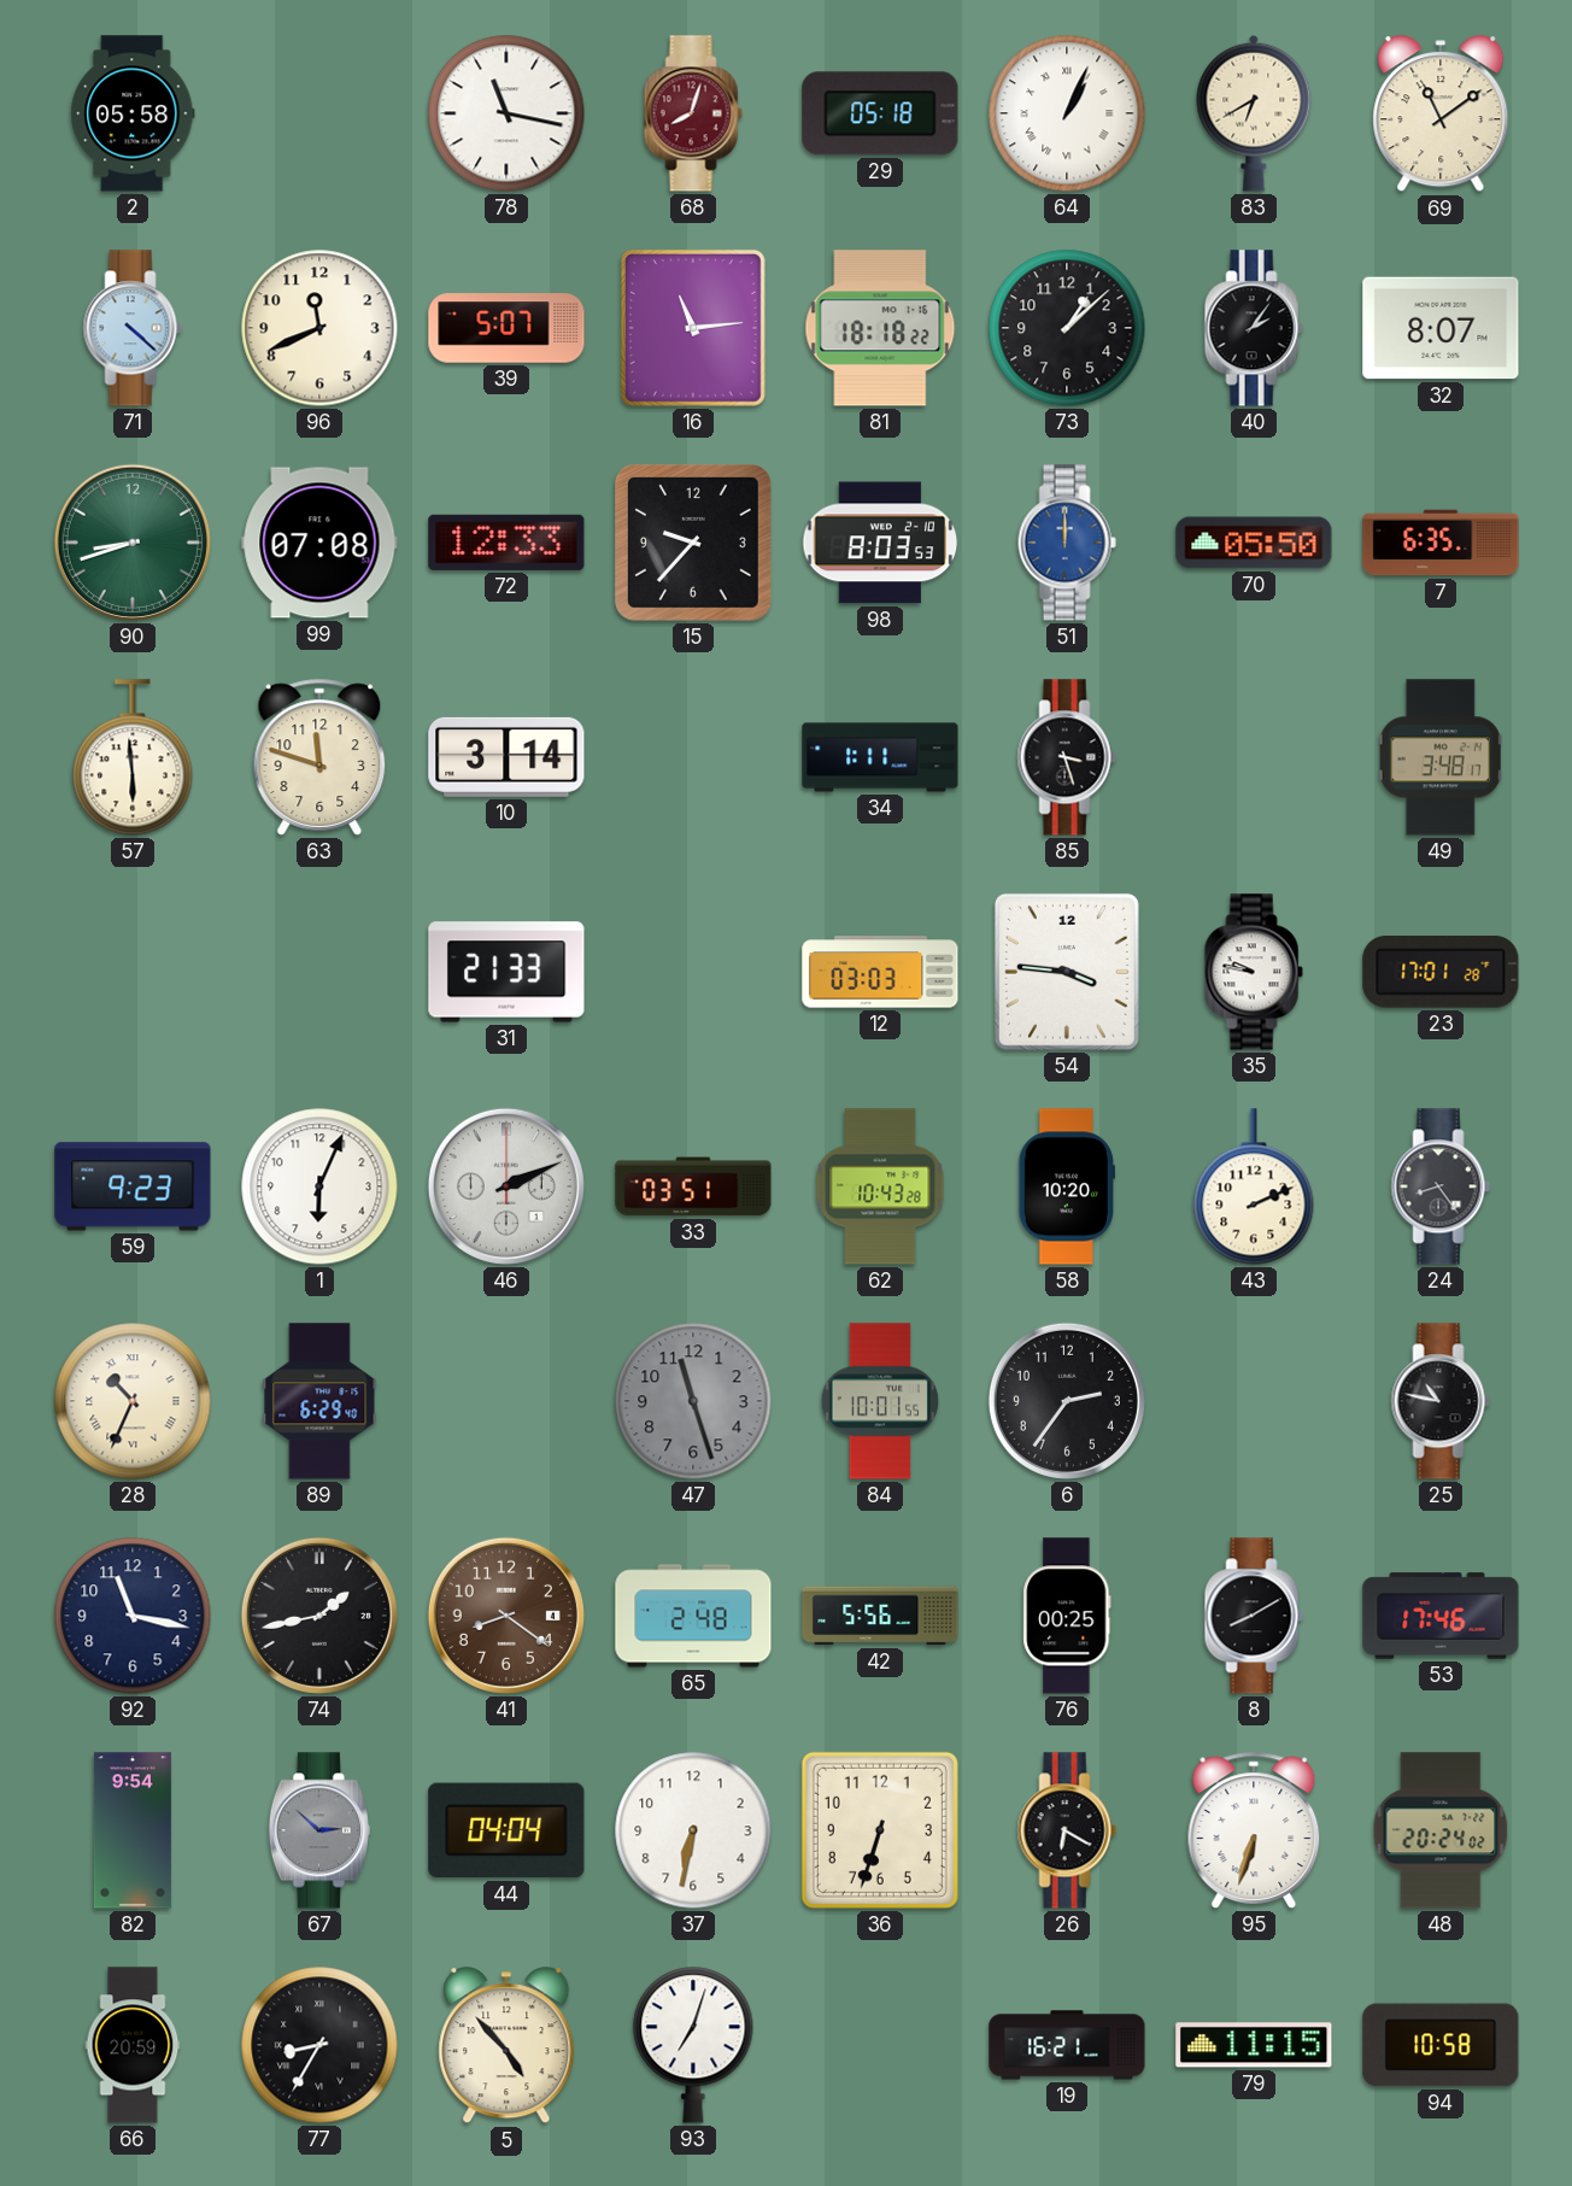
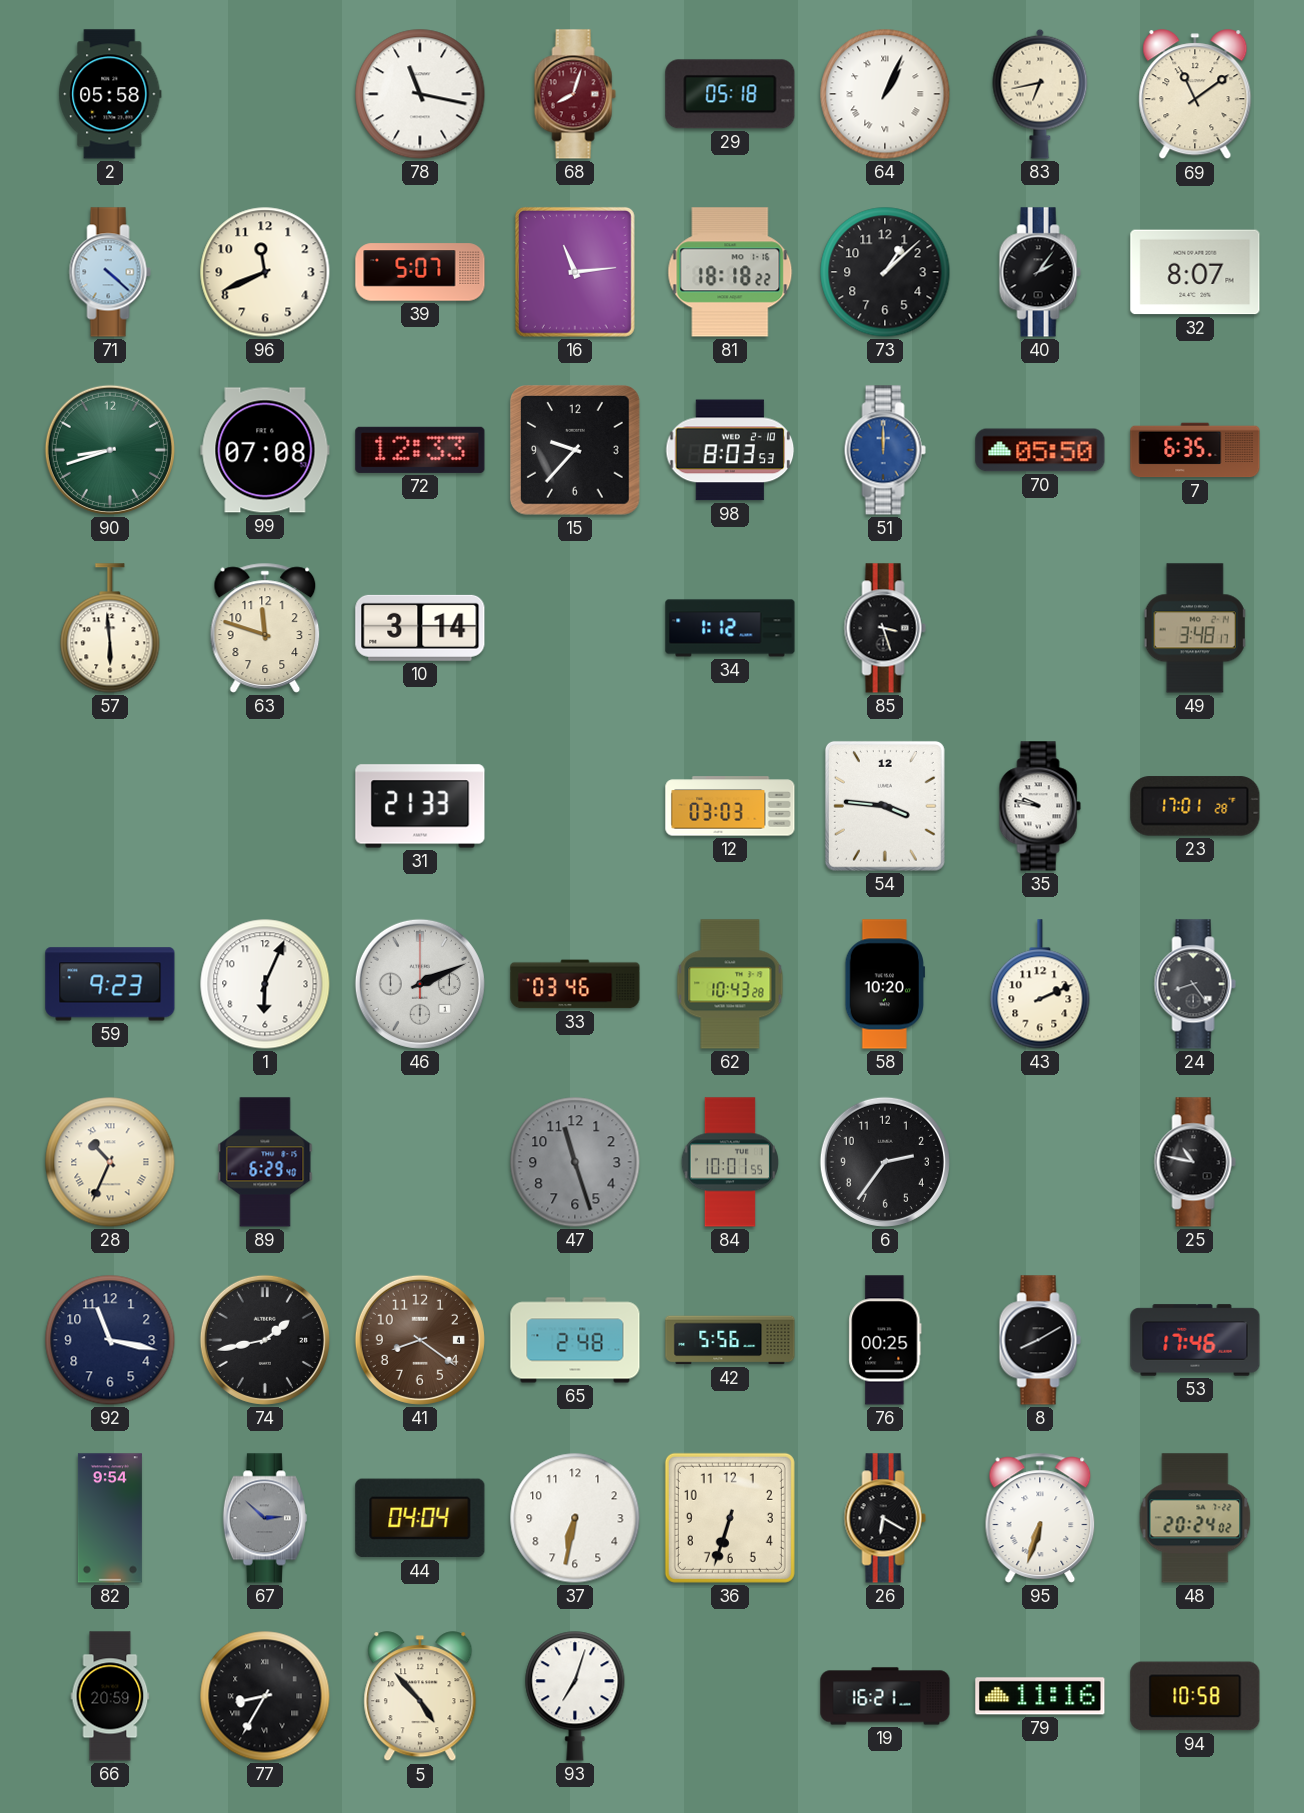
83: 6:40 -> 6:43 (1040, 94)
34: 1:11 -> 1:12 (730, 628)
33: 03:51 -> 03:46 (575, 984)
79: 11:15 -> 11:16 (1040, 1696)
